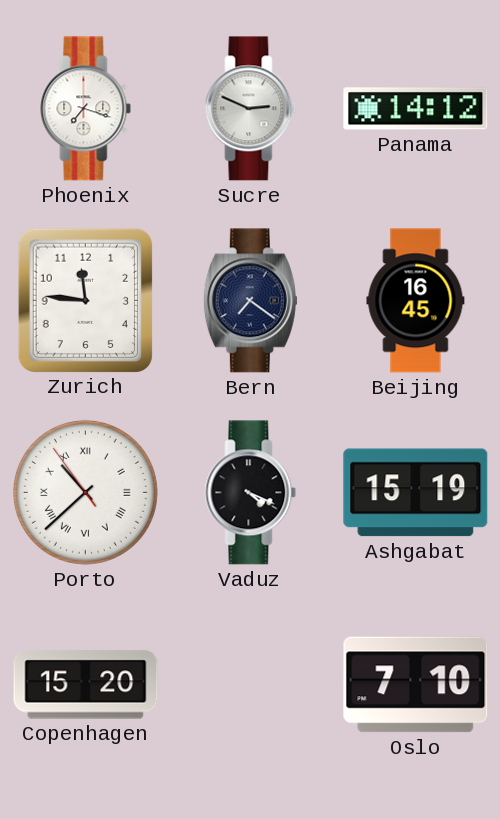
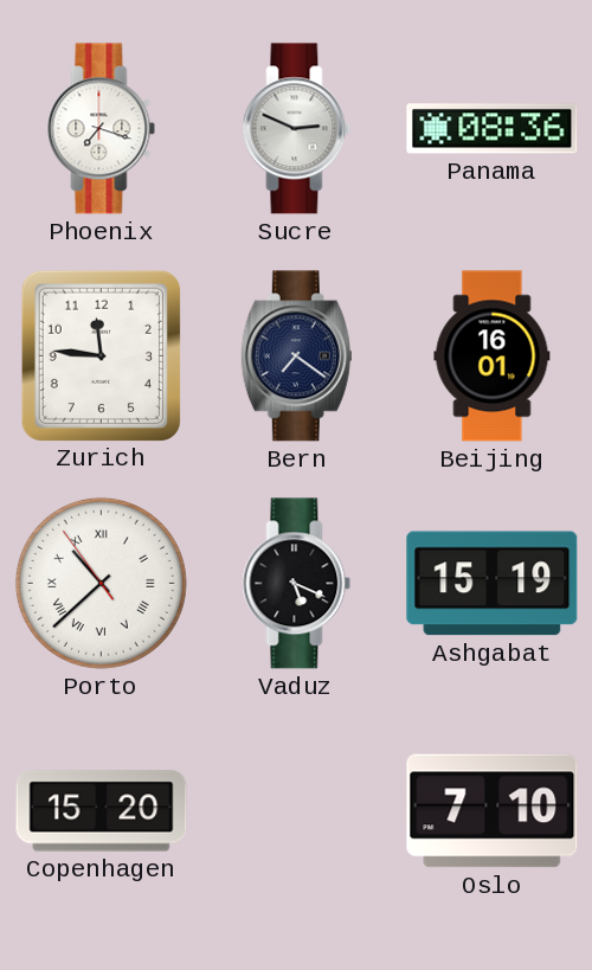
Panama: 14:12 -> 08:36 (493, 129)
Beijing: 16:45 -> 16:01 (493, 356)
Vaduz: 4:19 -> 5:19 (297, 584)
